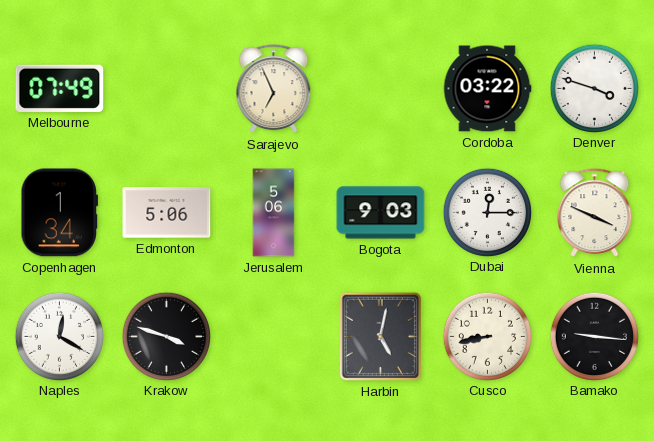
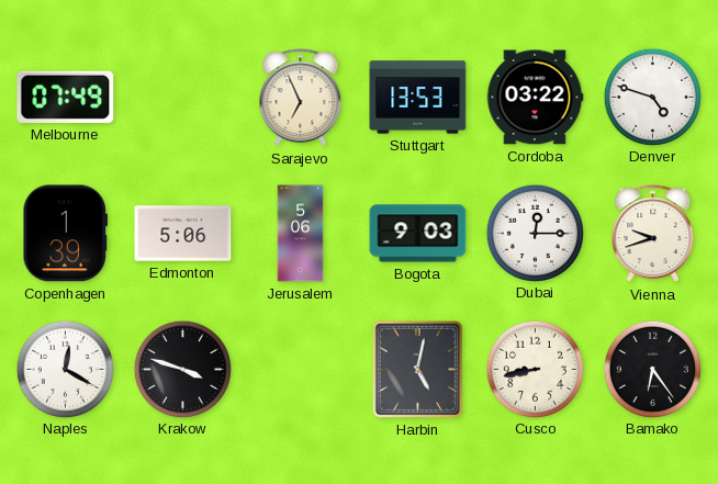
Stuttgart: none -> 13:53 (418, 98)
Denver: 3:48 -> 4:48 (652, 97)
Copenhagen: 1:34 -> 1:39 (66, 234)
Vienna: 3:49 -> 9:42 (653, 234)
Bamako: 9:16 -> 6:24 (652, 369)
